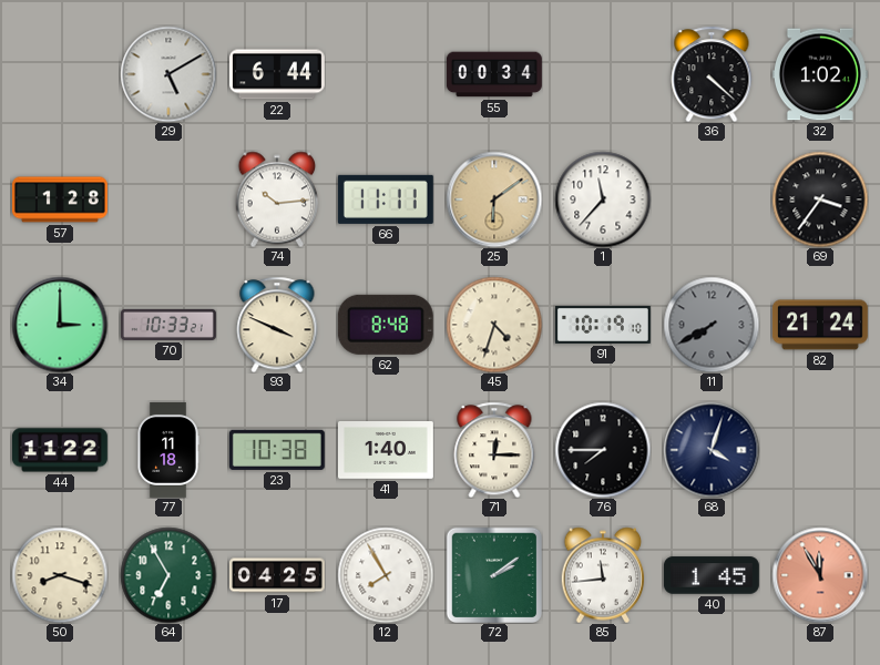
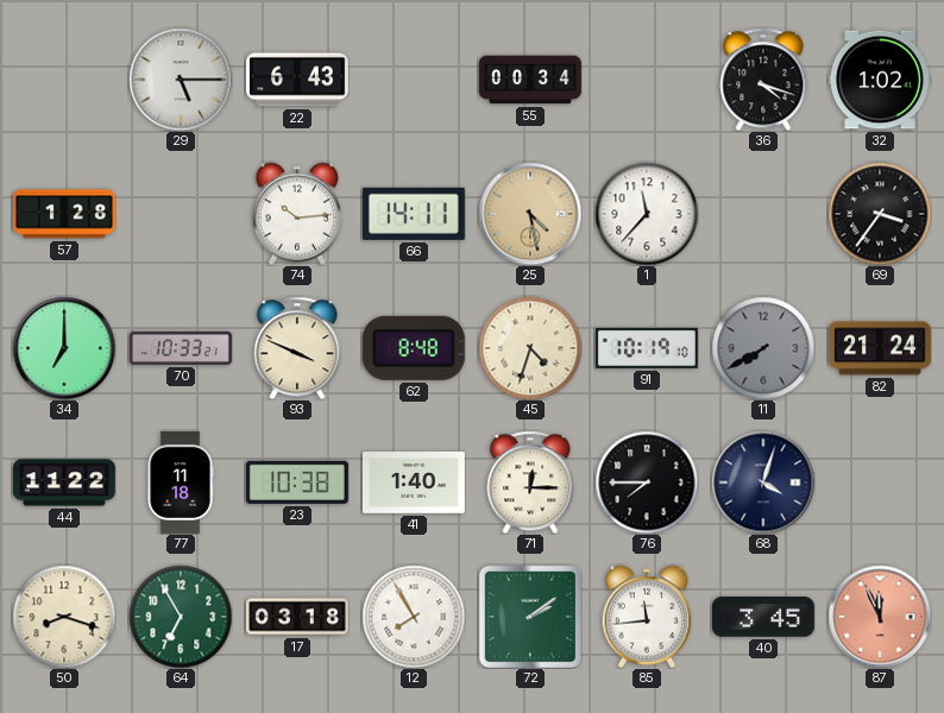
29: 5:10 -> 5:15 (181, 80)
22: 6:44 -> 6:43 (297, 80)
36: 4:22 -> 4:18 (763, 80)
66: 11:11 -> 14:11 (414, 214)
25: 6:09 -> 4:28 (530, 214)
34: 3:00 -> 7:00 (64, 348)
17: 04:25 -> 03:18 (298, 617)
40: 1:45 -> 3:45 (763, 617)
87: 11:55 -> 11:56 (880, 617)
